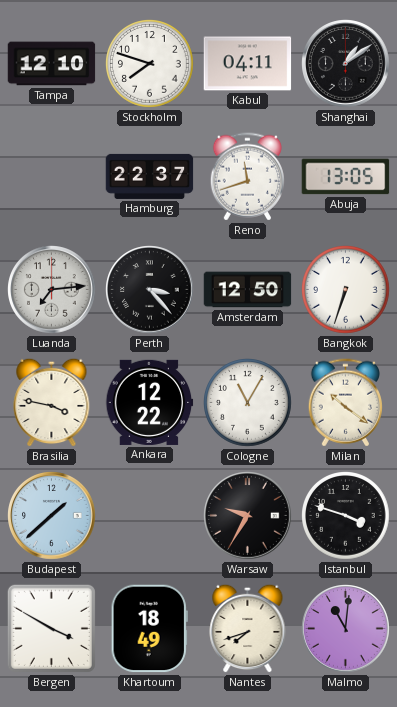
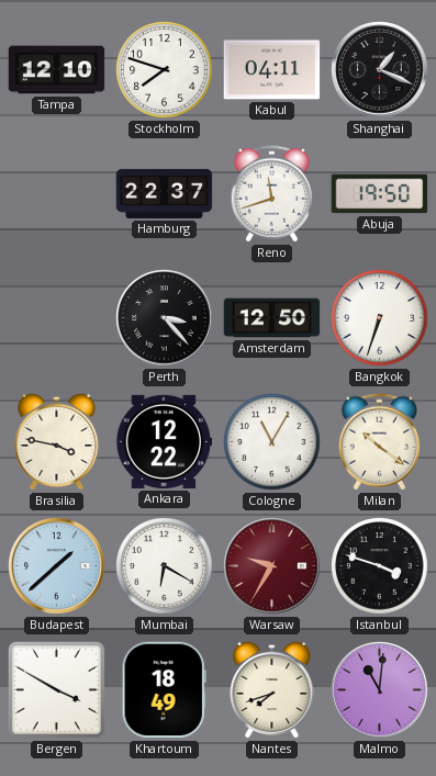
Shanghai: 1:09 -> 1:19 (380, 70)
Abuja: 13:05 -> 19:50 (380, 194)
Luanda: 7:14 -> none (52, 290)
Mumbai: none -> 6:20 (165, 566)
Warsaw dial: black -> burgundy (272, 566)
